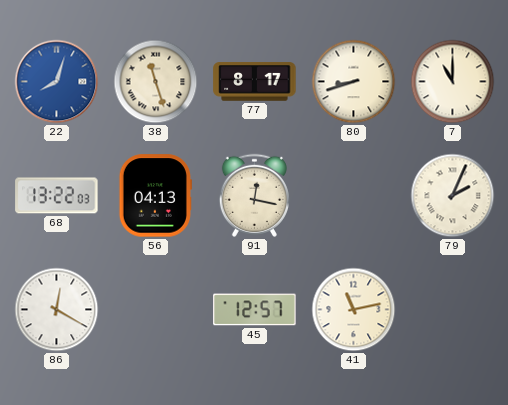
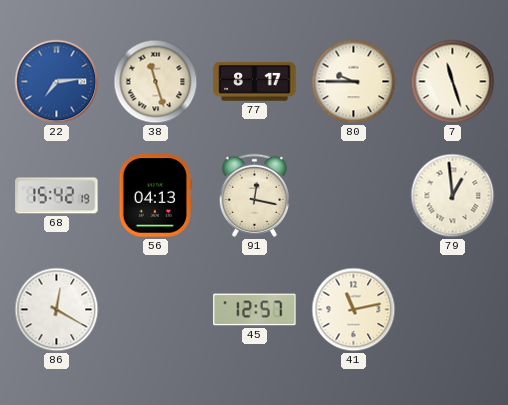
22: 8:03 -> 7:14 (57, 82)
80: 8:42 -> 9:45 (354, 82)
7: 11:00 -> 11:27 (453, 82)
68: 13:22 -> 15:42 (57, 196)
79: 2:04 -> 12:59 (453, 196)
